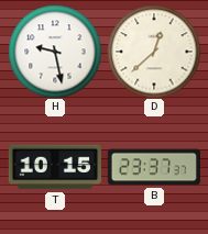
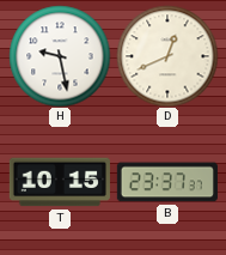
D: 12:38 -> 12:41 (167, 56)
